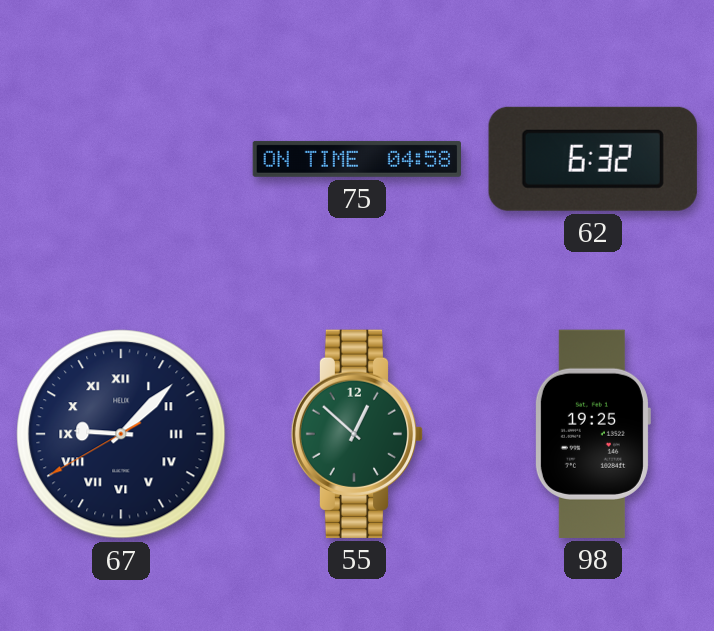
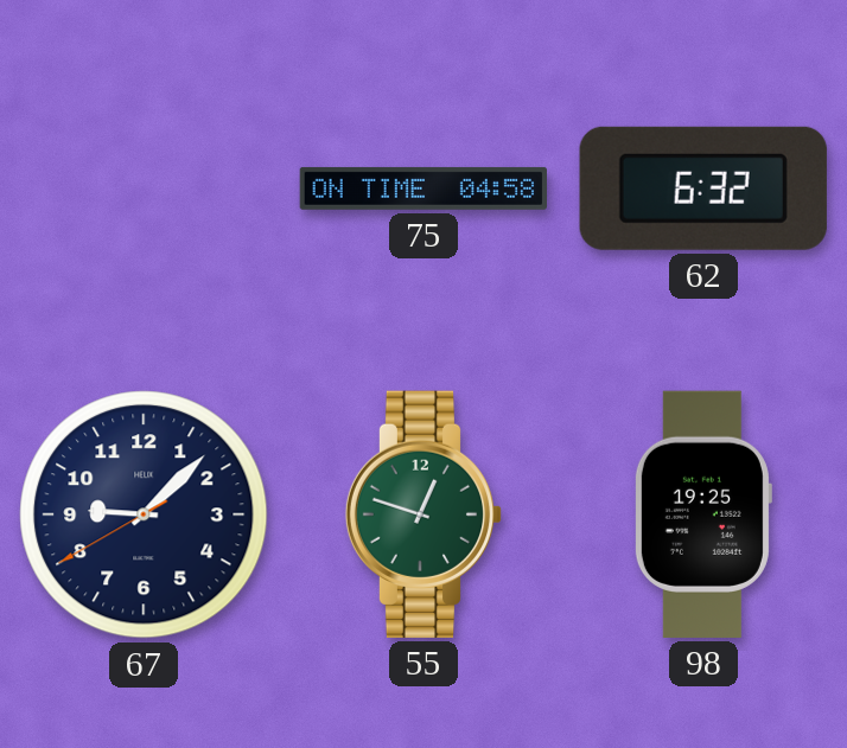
67 numerals: Roman -> Arabic (144, 514)
55: 12:52 -> 12:48 (423, 514)
